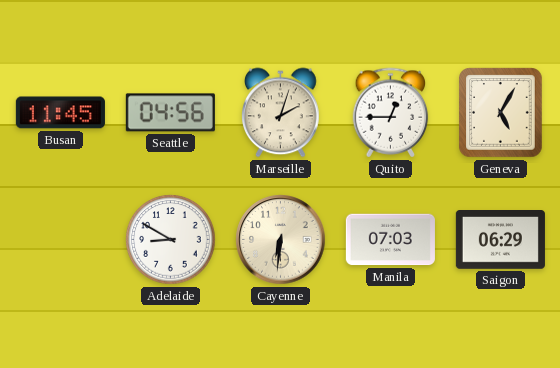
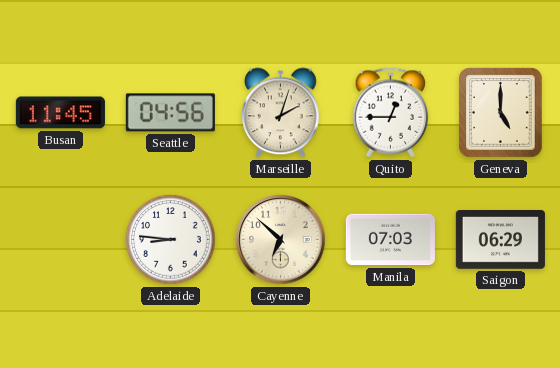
Geneva: 5:05 -> 5:00 (501, 113)
Adelaide: 8:50 -> 8:46 (171, 240)
Cayenne: 6:31 -> 6:52 (281, 240)
